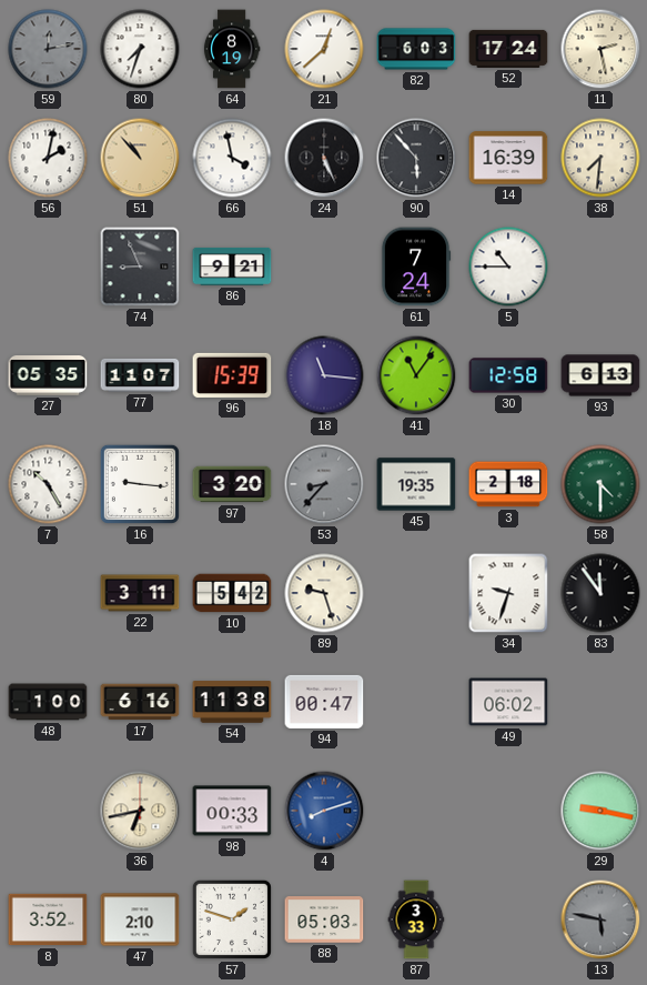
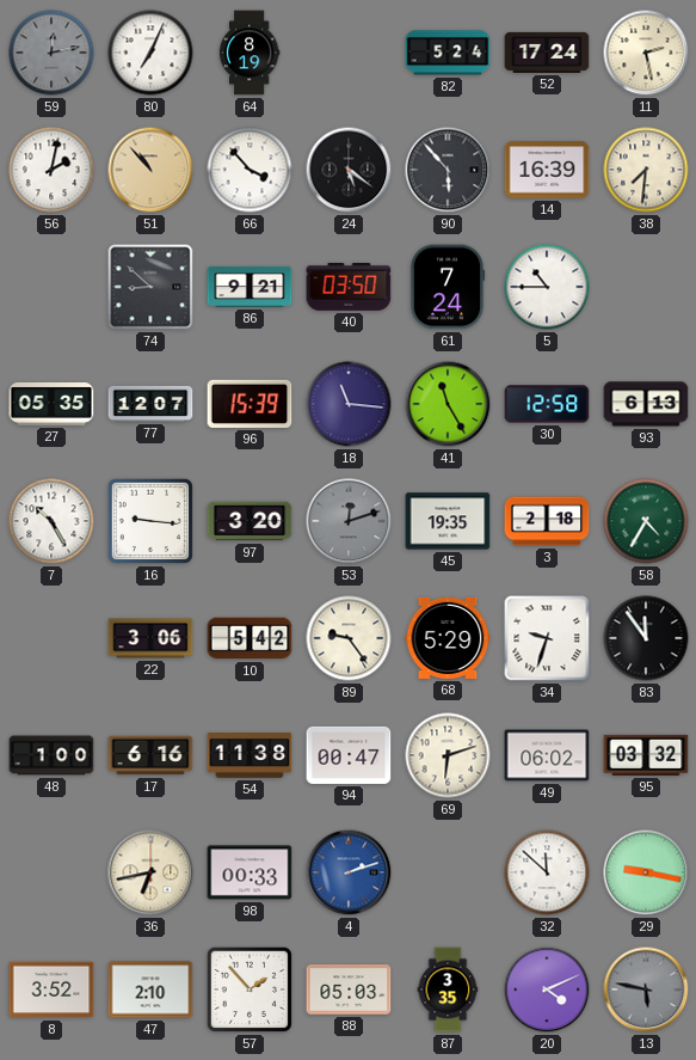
80: 7:33 -> 7:04 (150, 53)
21: 12:38 -> none (324, 49)
82: 6:03 -> 5:24 (448, 53)
66: 3:58 -> 3:53 (250, 170)
24: 5:26 -> 5:21 (349, 170)
74: 8:56 -> 8:52 (150, 287)
40: none -> 03:50 (349, 287)
77: 11:07 -> 12:07 (150, 404)
41: 11:06 -> 11:25 (448, 404)
53: 8:37 -> 12:12 (349, 521)
58: 4:30 -> 4:35 (646, 521)
22: 3:11 -> 3:06 (150, 638)
89: 9:27 -> 9:24 (349, 638)
68: none -> 5:29 (448, 638)
69: none -> 6:12 (448, 755)
95: none -> 03:32 (646, 755)
4: 8:12 -> 2:12 (349, 872)
32: none -> 11:52 (547, 872)
57: 1:48 -> 1:53 (250, 989)
87: 3:33 -> 3:35 (448, 989)
20: none -> 4:11 (547, 989)
